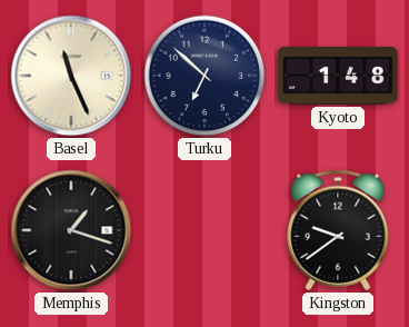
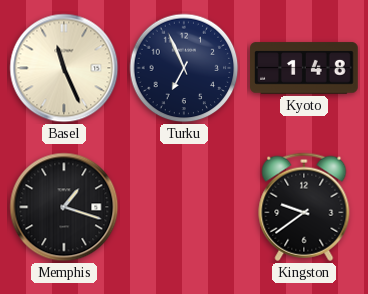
Turku: 6:52 -> 6:56 (184, 68)
